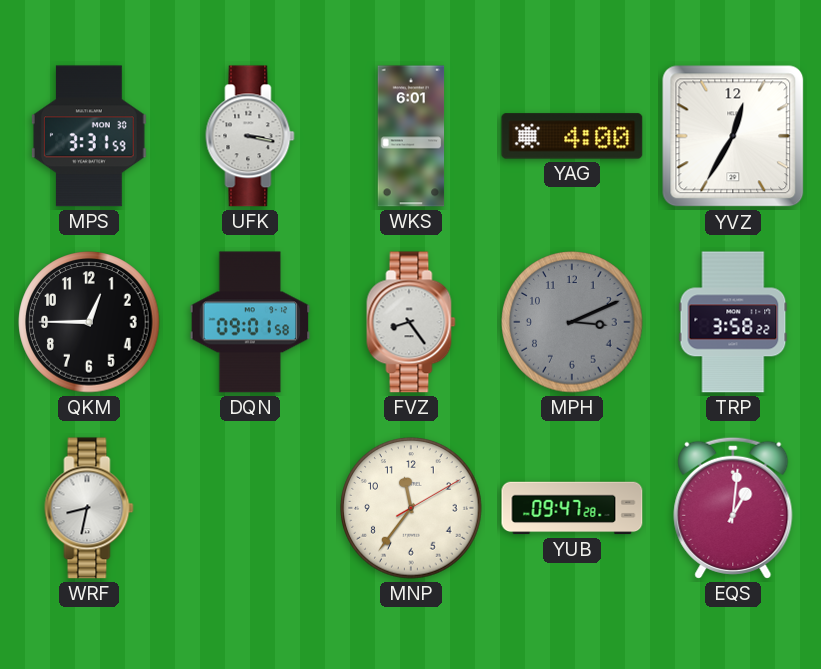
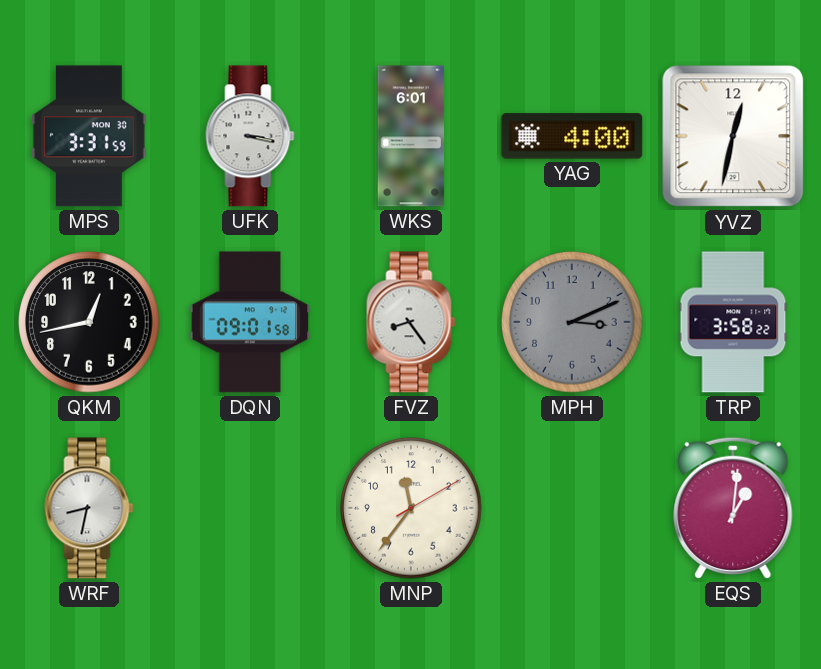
YVZ: 12:35 -> 12:32 (733, 136)
QKM: 12:45 -> 12:43 (89, 322)
YUB: 09:47 -> none (572, 508)
